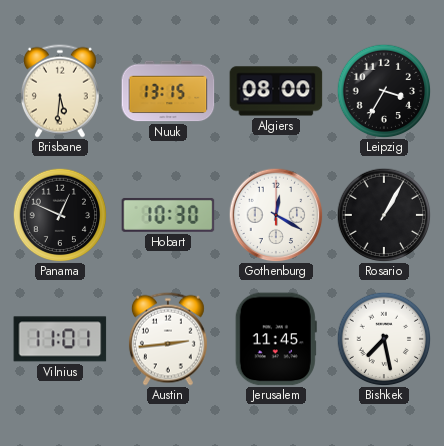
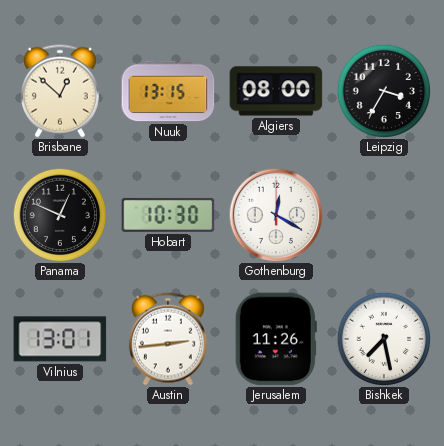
Brisbane: 5:31 -> 12:52 (60, 91)
Rosario: 1:05 -> none (384, 215)
Vilnius: 11:01 -> 13:01 (60, 339)
Jerusalem: 11:45 -> 11:26 (276, 339)
